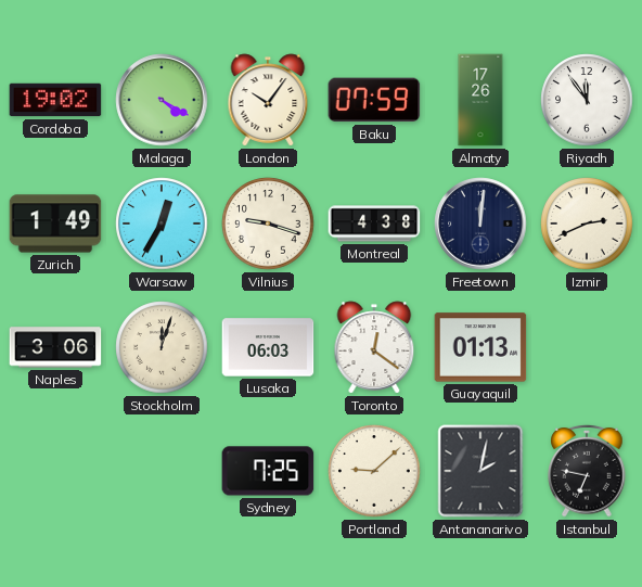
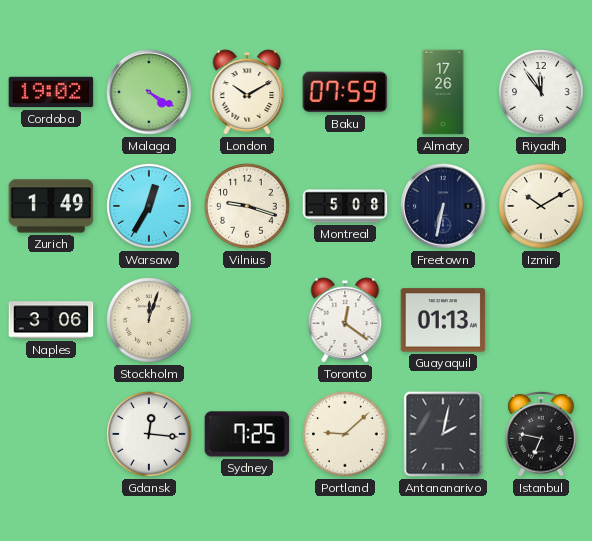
London: 10:06 -> 10:10 (247, 92)
Montreal: 4:38 -> 5:08 (345, 206)
Freetown: 12:01 -> 6:32 (443, 206)
Izmir: 2:41 -> 10:10 (541, 206)
Lusaka: 06:03 -> none (268, 347)
Gdansk: none -> 12:16 (149, 434)
